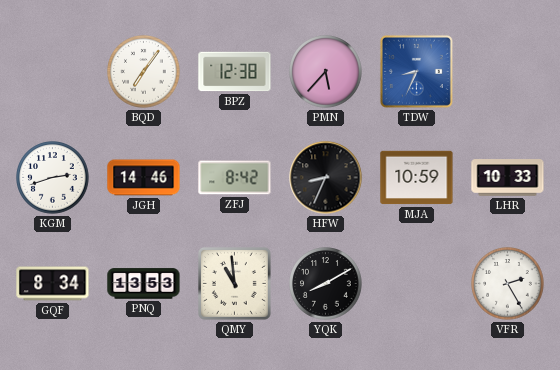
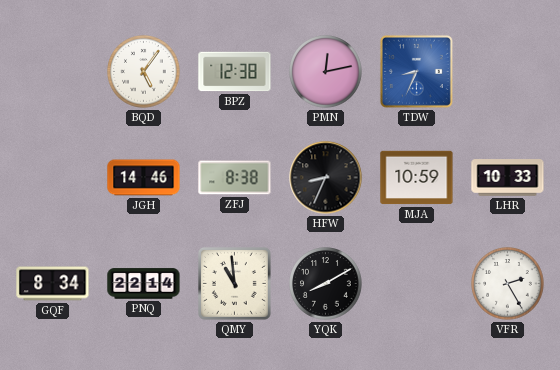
BQD: 7:06 -> 5:06 (144, 72)
PMN: 5:37 -> 12:13 (326, 72)
KGM: 2:42 -> none (53, 178)
ZFJ: 8:42 -> 8:38 (235, 178)
PNQ: 13:53 -> 22:14 (144, 284)
